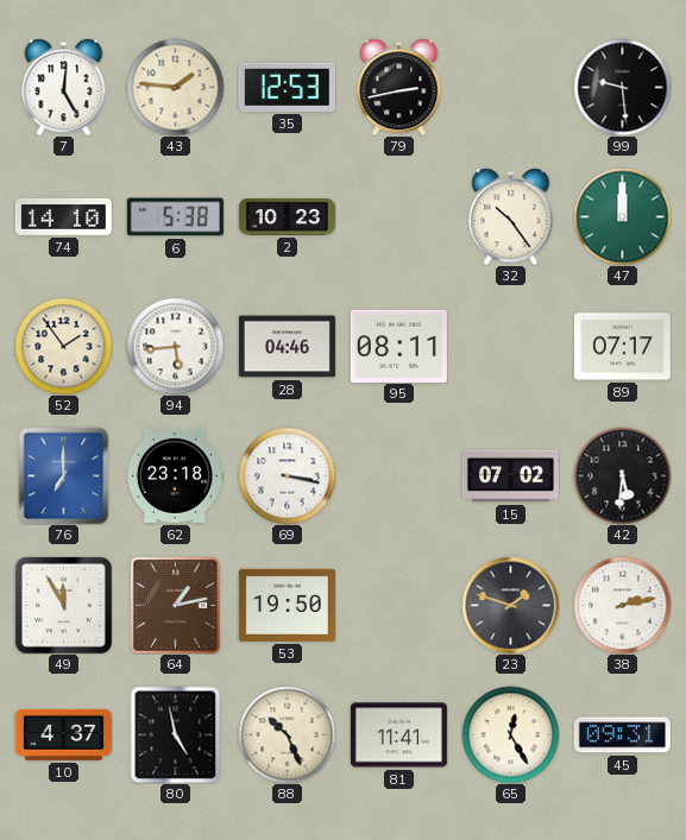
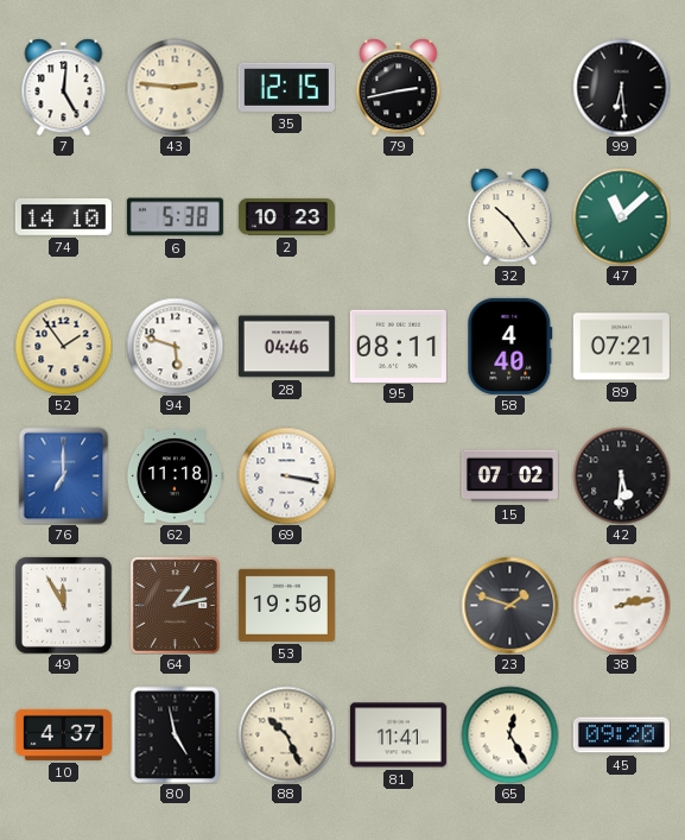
43: 1:46 -> 2:46 (175, 87)
35: 12:53 -> 12:15 (286, 87)
99: 9:29 -> 6:29 (621, 87)
47: 12:00 -> 11:08 (621, 216)
94: 5:44 -> 5:48 (175, 346)
58: none -> 4:40 (510, 346)
89: 07:17 -> 07:21 (621, 347)
62: 23:18 -> 11:18 (175, 475)
45: 09:31 -> 09:20 (621, 735)
